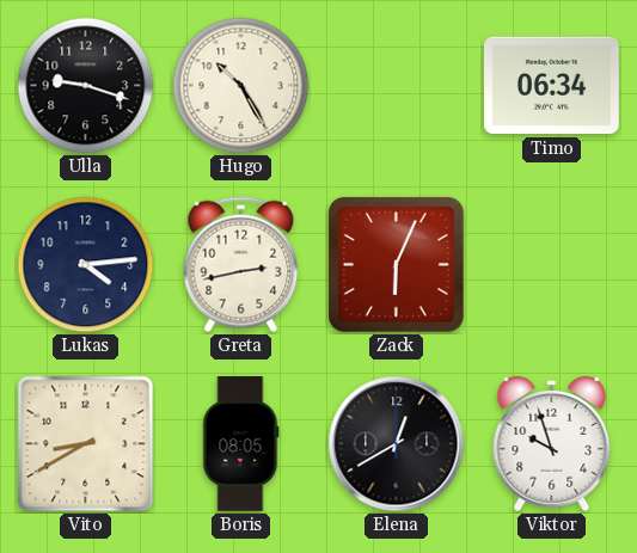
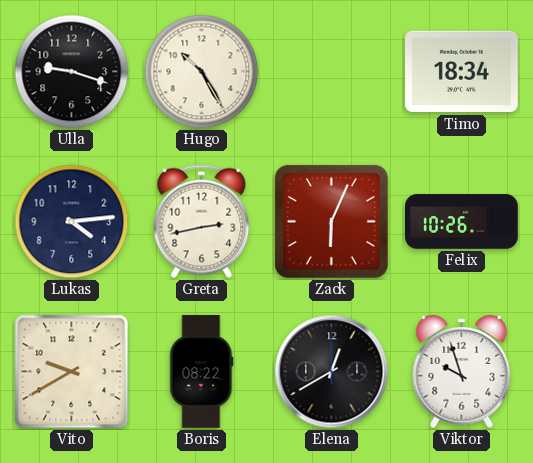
Timo: 06:34 -> 18:34 (462, 72)
Felix: none -> 10:26 (462, 222)
Vito: 8:40 -> 9:40 (72, 372)
Boris: 08:05 -> 08:22 (202, 372)
